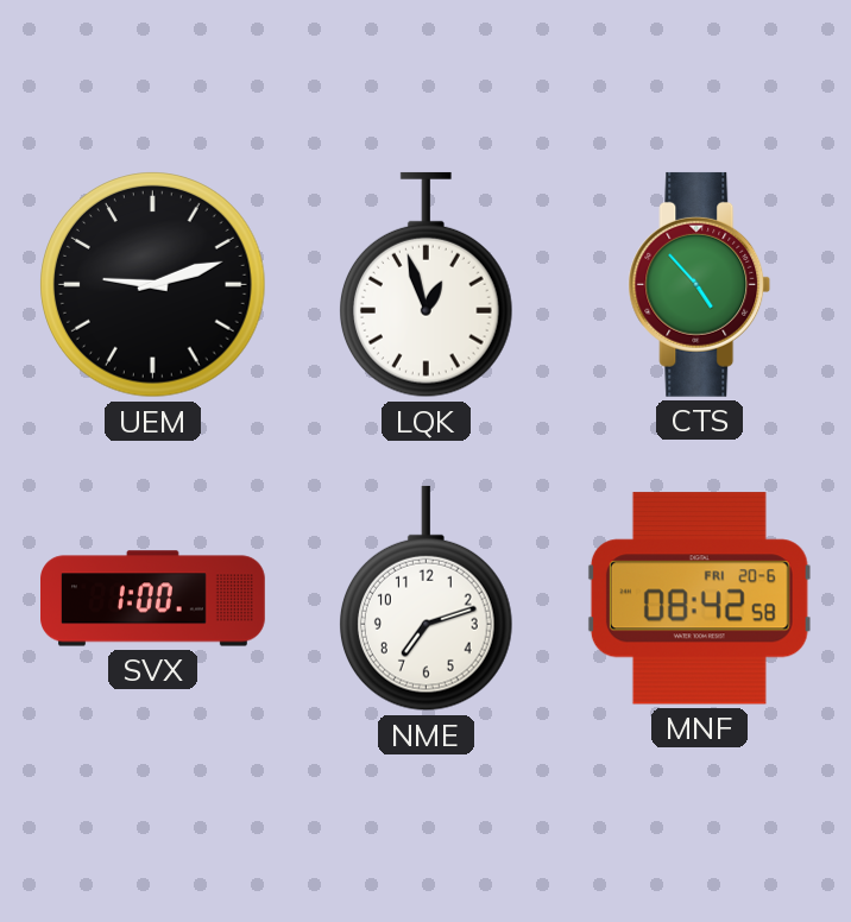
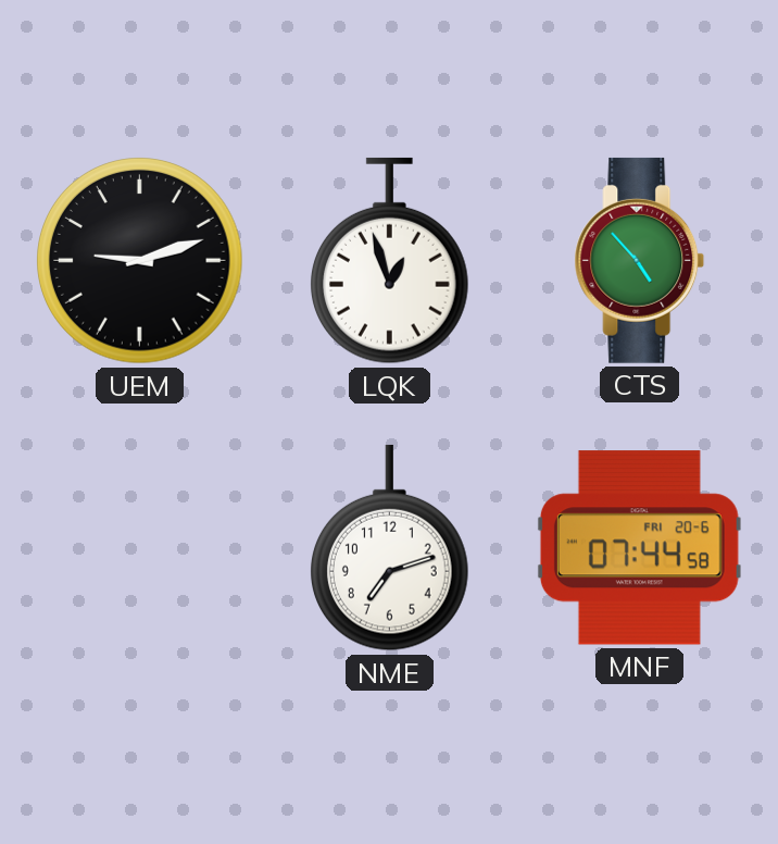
SVX: 1:00 -> none (153, 599)
MNF: 08:42 -> 07:44 (639, 548)
